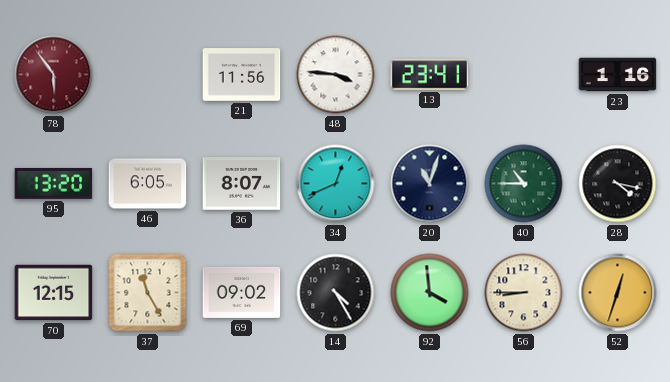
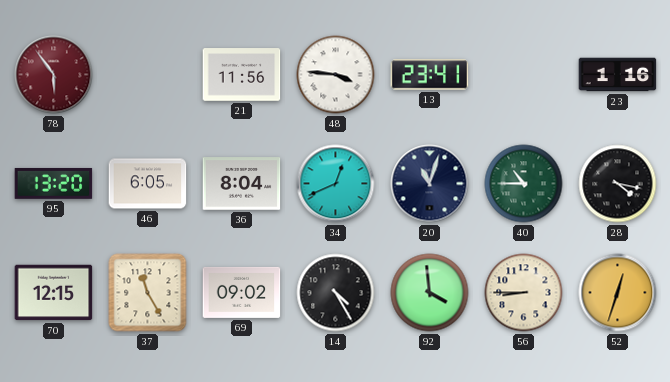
36: 8:07 -> 8:04 (242, 184)
